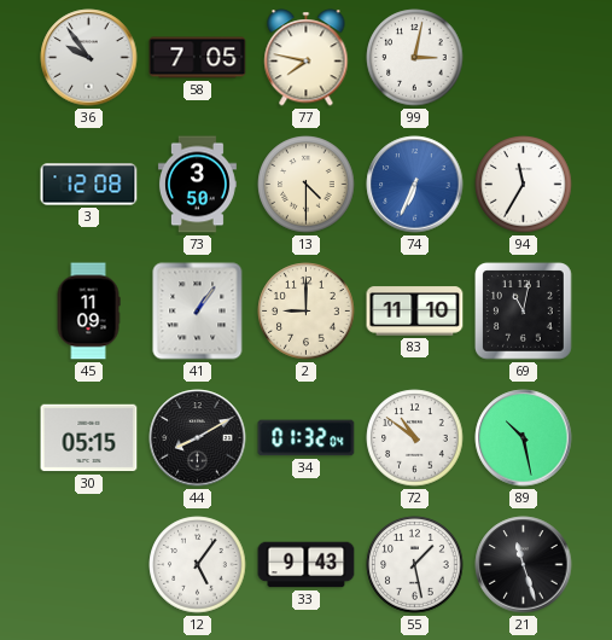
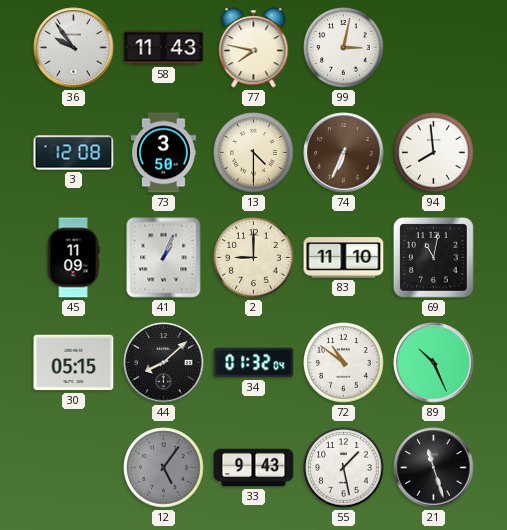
58: 7:05 -> 11:43 (164, 48)
74 dial: blue -> brown (344, 153)
94: 11:35 -> 7:59 (434, 153)
41: 1:06 -> 1:04 (164, 258)
44: 8:10 -> 8:08 (164, 363)
89: 10:28 -> 10:26 (434, 363)
12 dial: white -> grey (164, 468)
